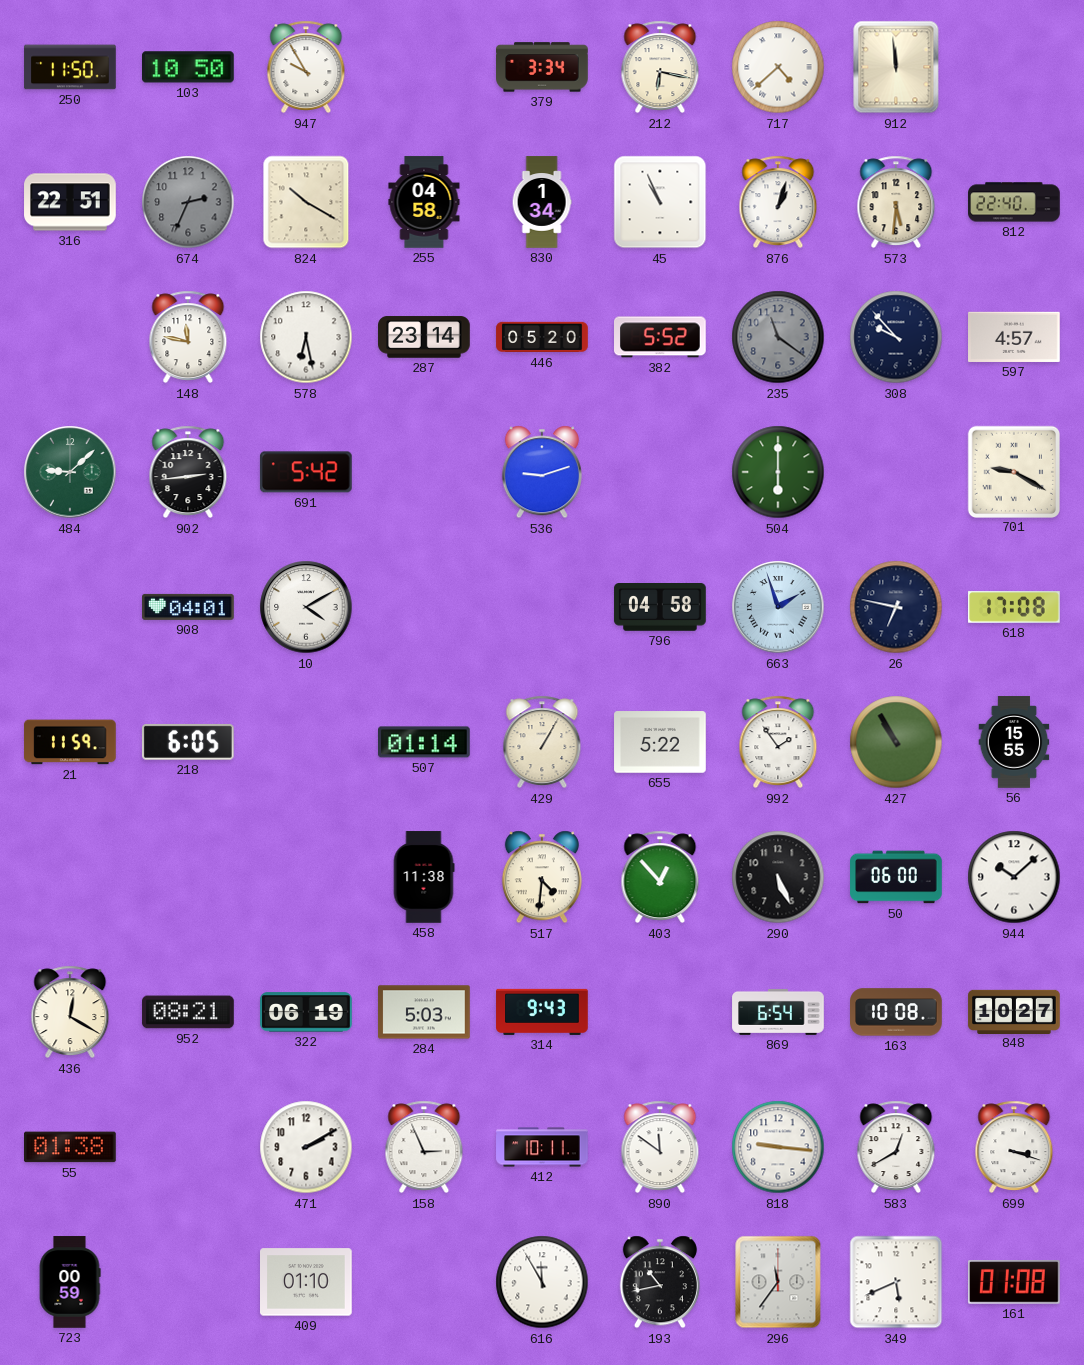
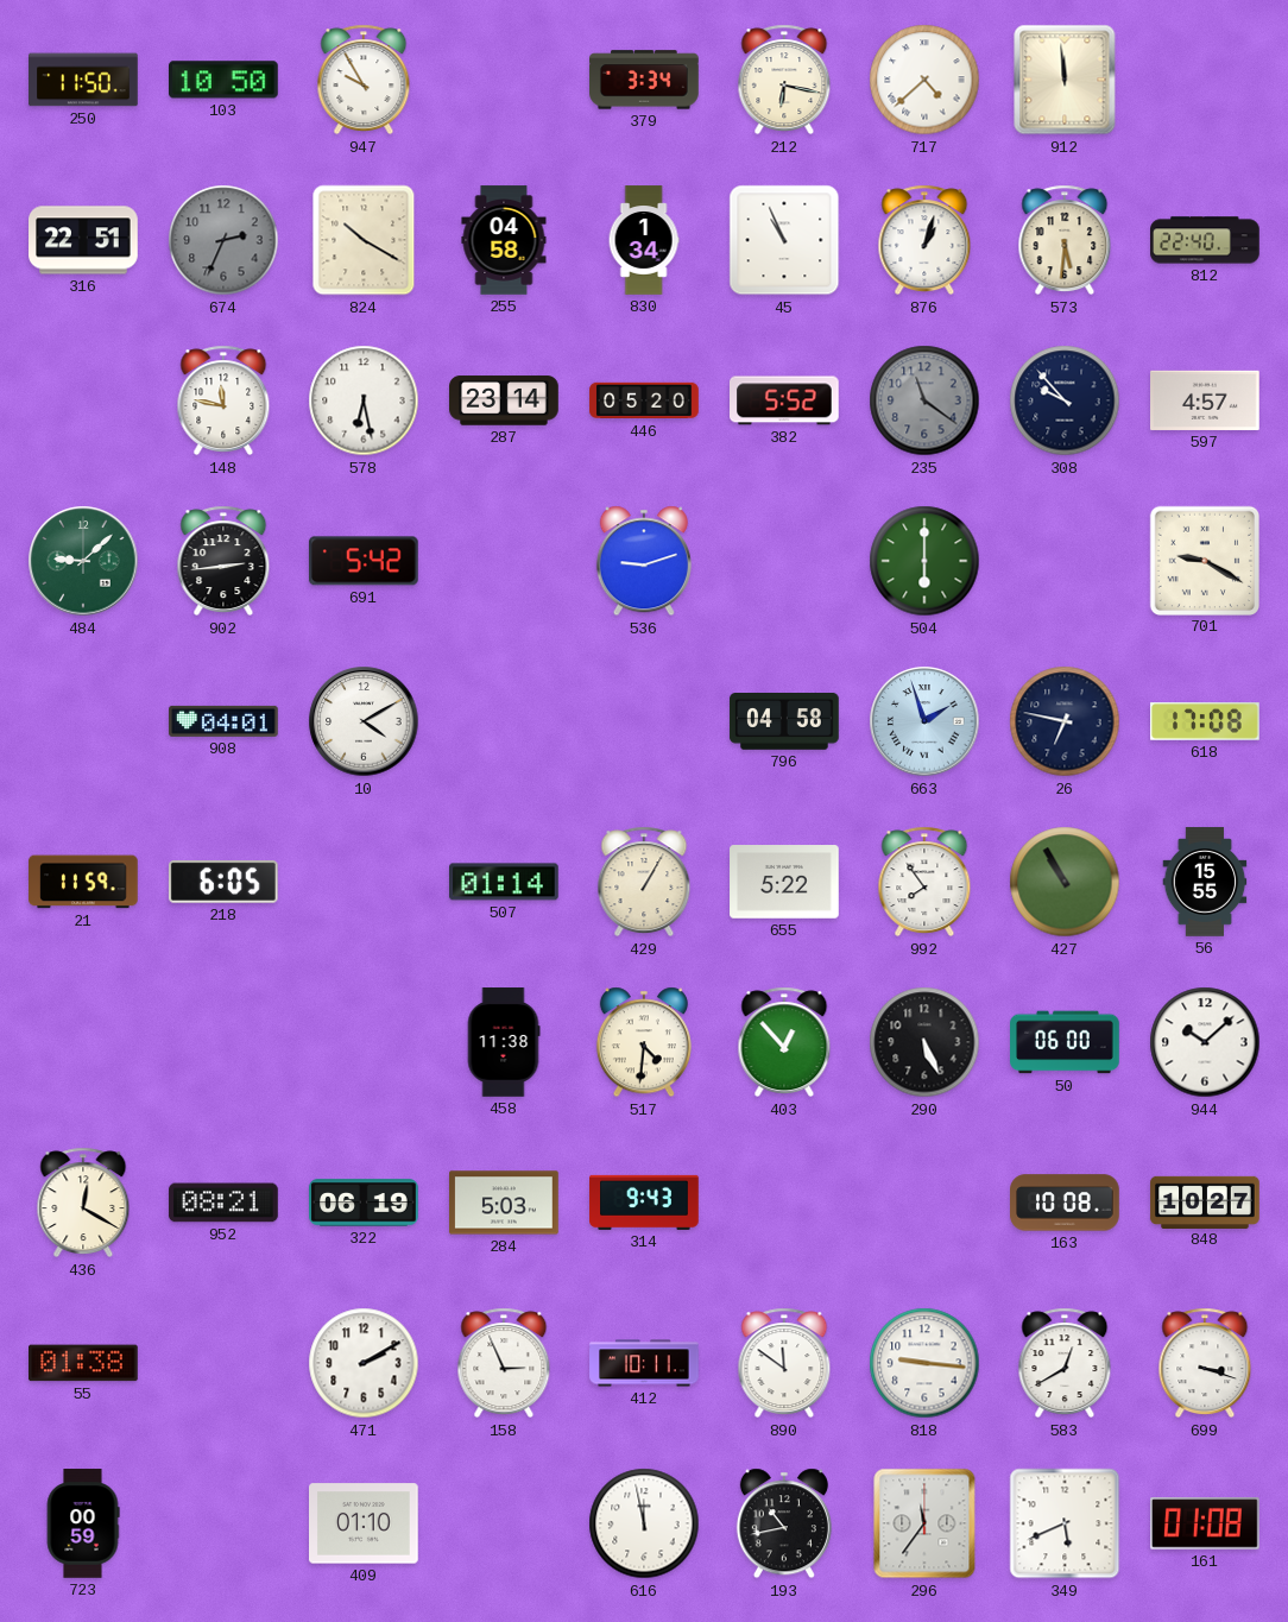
992: 1:54 -> 7:54 (924, 882)
869: 6:54 -> none (778, 1012)
616: 11:55 -> 11:58 (644, 1523)
